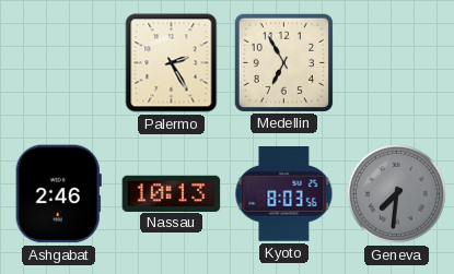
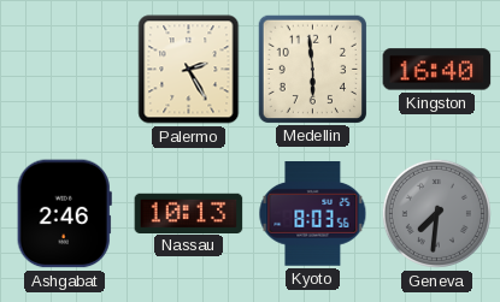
Medellin: 6:55 -> 5:59 (312, 69)
Kingston: none -> 16:40 (437, 70)
